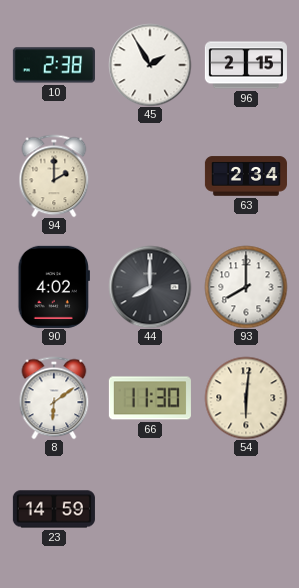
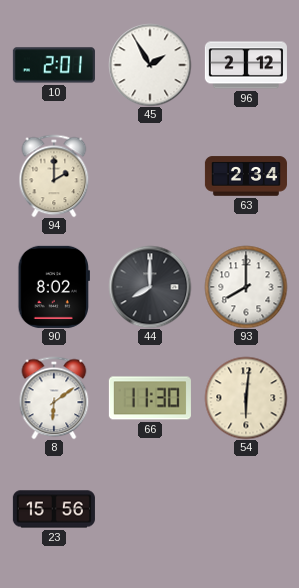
10: 2:38 -> 2:01 (54, 65)
96: 2:15 -> 2:12 (246, 65)
90: 4:02 -> 8:02 (53, 287)
23: 14:59 -> 15:56 (54, 509)
